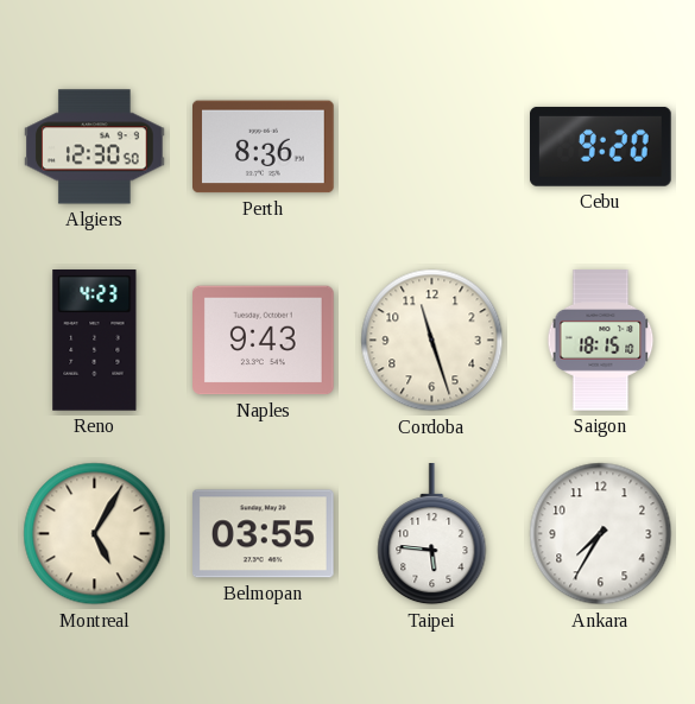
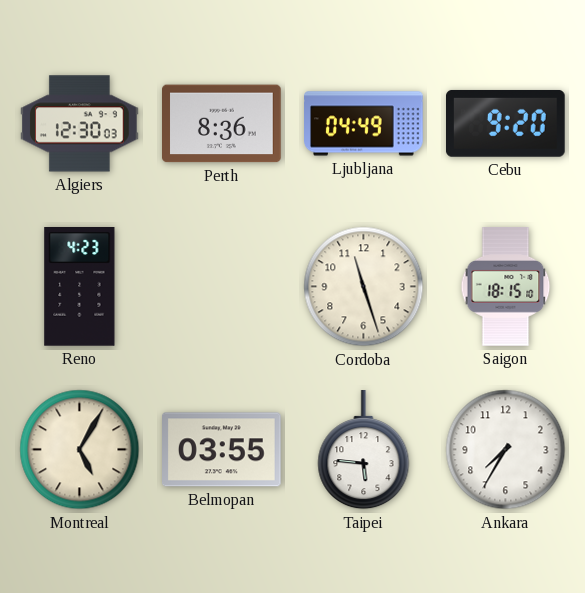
Algiers: 12:30:50 -> 12:30:03 (80, 124)
Ljubljana: none -> 04:49 (364, 124)
Naples: 9:43 -> none (264, 341)
